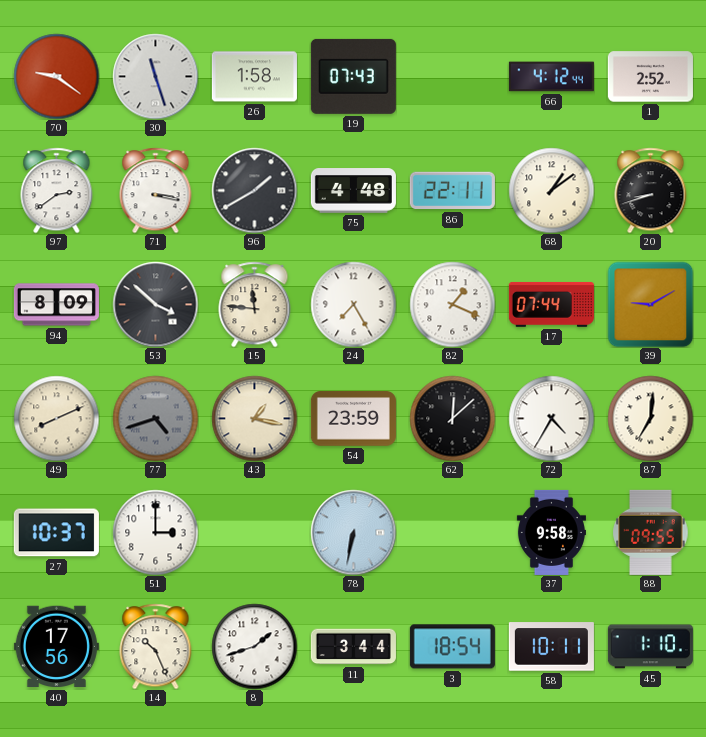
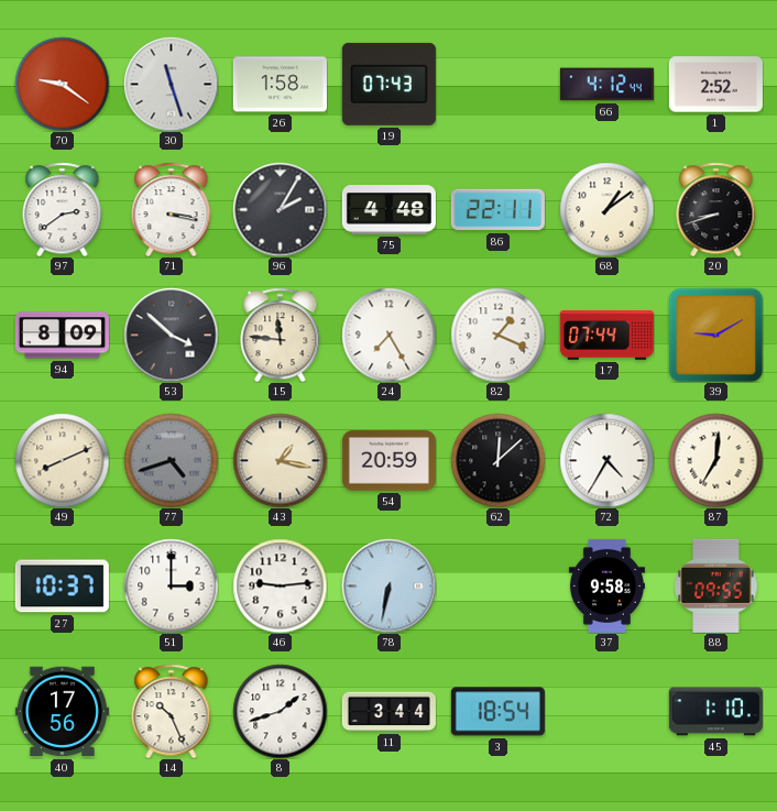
96: 1:40 -> 2:05 (280, 209)
54: 23:59 -> 20:59 (388, 461)
46: none -> 9:14 (280, 585)
58: 10:11 -> none (551, 647)
